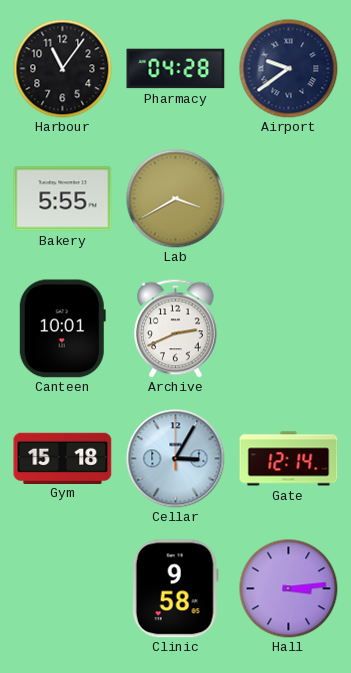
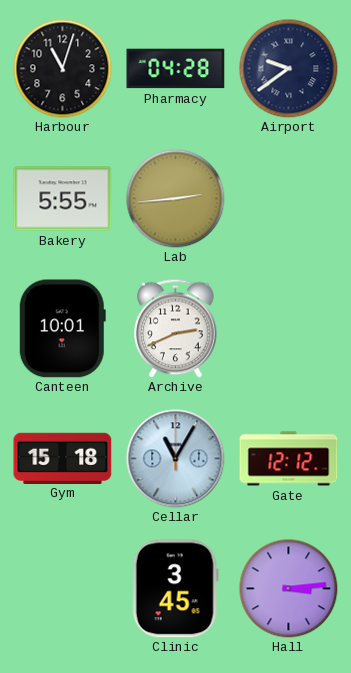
Harbour: 11:06 -> 11:03 (63, 69)
Lab: 3:40 -> 2:44 (176, 199)
Cellar: 3:05 -> 11:05 (176, 459)
Gate: 12:14 -> 12:12 (289, 459)
Clinic: 9:58 -> 3:45 (175, 589)
